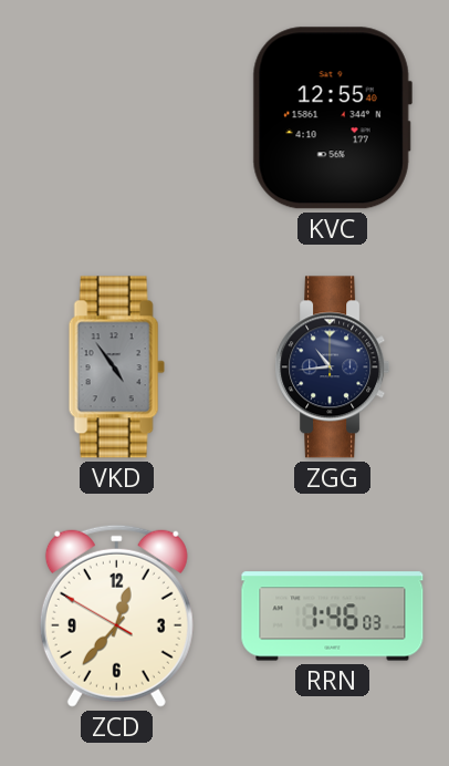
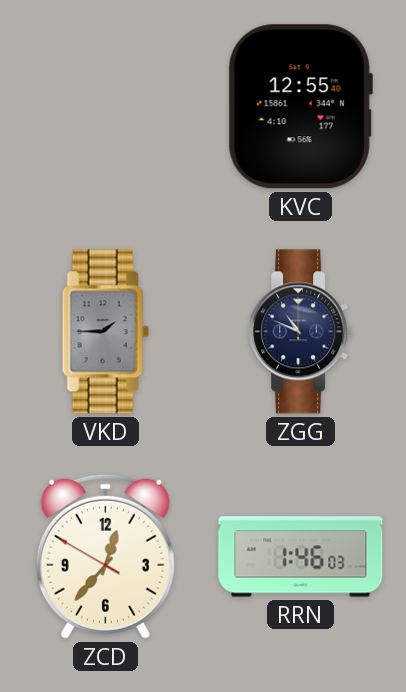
VKD: 4:54 -> 1:45 (105, 332)
ZGG: 10:44 -> 10:49 (301, 332)
